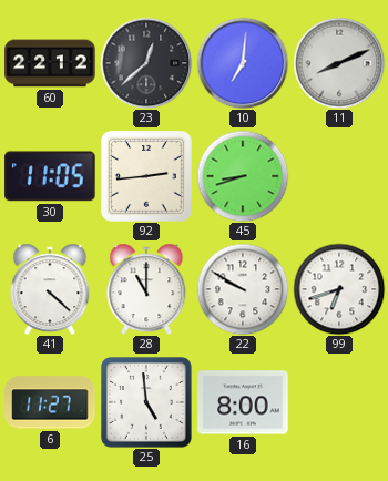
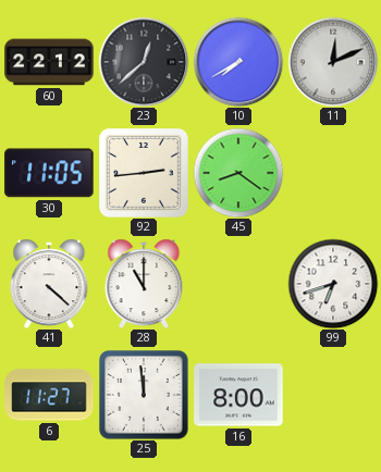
10: 7:01 -> 7:40 (238, 62)
11: 8:11 -> 12:11 (333, 62)
45: 8:42 -> 8:21 (238, 173)
22: 9:50 -> none (243, 289)
25: 4:59 -> 11:59 (144, 395)
